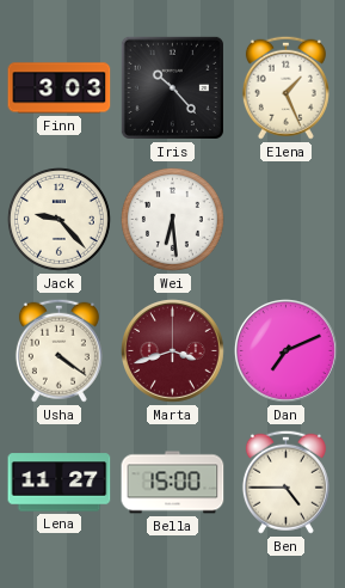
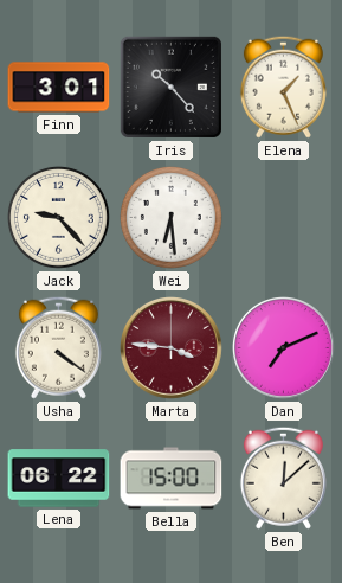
Finn: 3:03 -> 3:01 (59, 88)
Marta: 3:42 -> 3:46 (172, 348)
Lena: 11:27 -> 06:22 (59, 479)
Ben: 4:45 -> 12:08 (283, 478)
